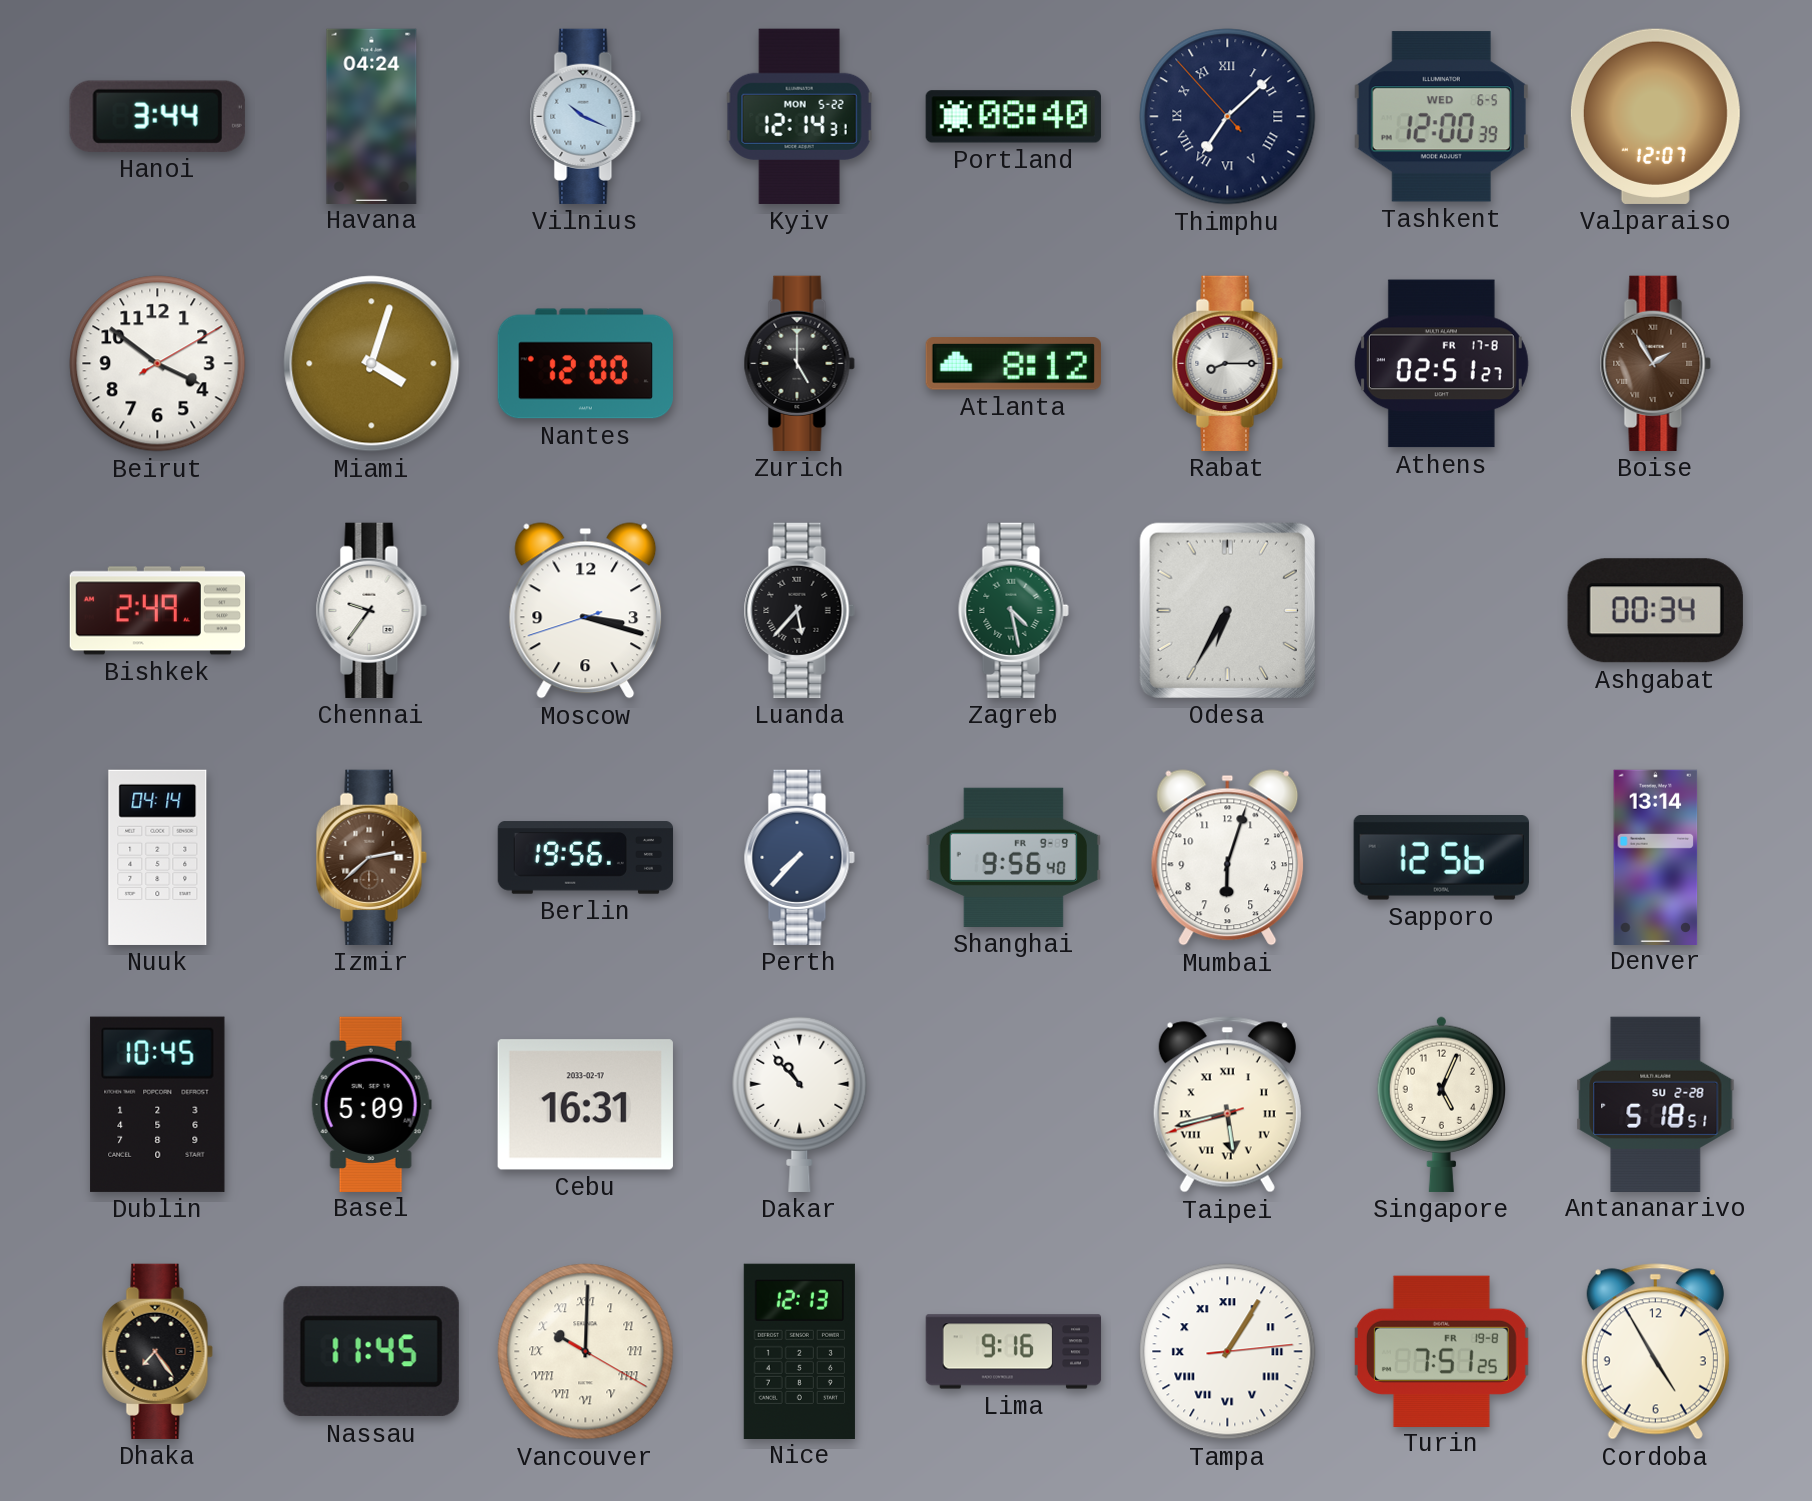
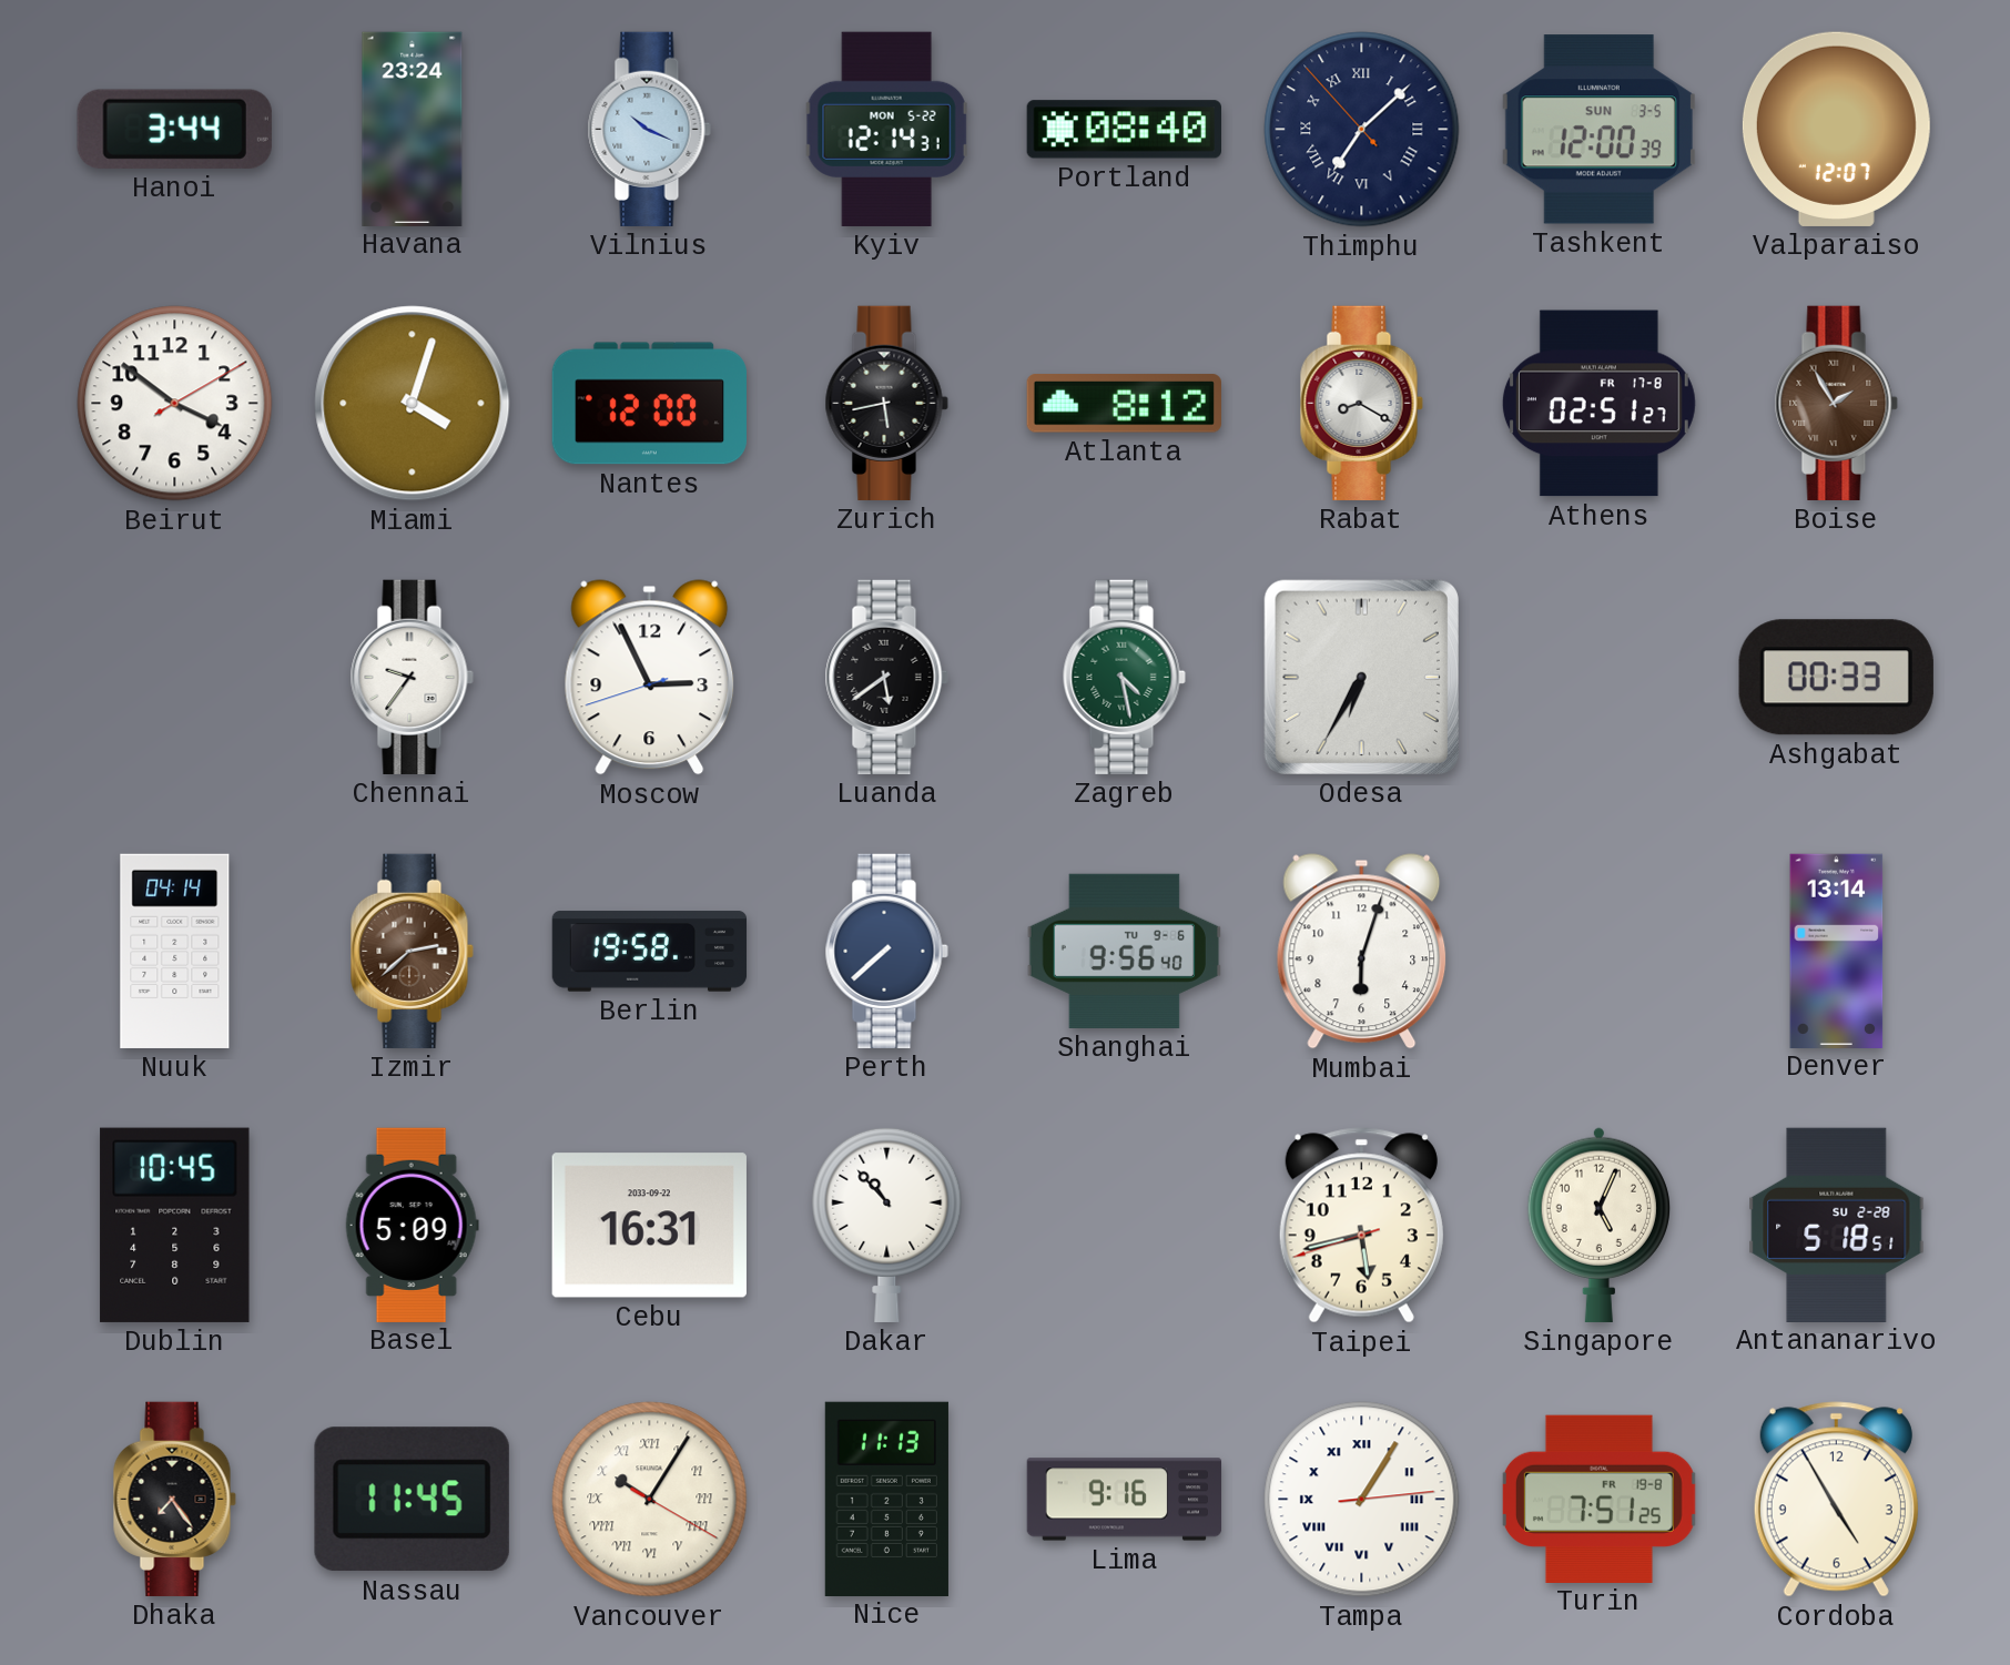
Havana: 04:24 -> 23:24 (413, 129)
Tashkent date: WED 6-5 -> SUN 3-5 (1598, 130)
Zurich: 5:00 -> 5:43 (886, 403)
Rabat: 8:15 -> 8:20 (1361, 403)
Bishkek: 2:49 -> none (158, 611)
Moscow: 3:17 -> 2:55 (650, 678)
Luanda: 5:37 -> 5:39 (886, 677)
Ashgabat: 00:34 -> 00:33 (1836, 678)
Berlin: 19:56 -> 19:58 (650, 952)
Perth: 7:37 -> 7:38 (886, 951)
Shanghai date: FR 9-9 -> TU 9-6 (1124, 951)
Sapporo: 12:56 -> none (1441, 858)
Cebu date: 2033-02-17 -> 2033-09-22 (649, 1226)
Taipei numerals: Roman -> Arabic (1361, 1226)
Vancouver: 10:00 -> 10:05 (650, 1500)
Nice: 12:13 -> 11:13 (886, 1499)
